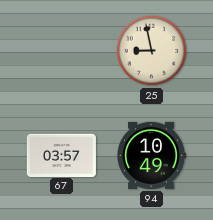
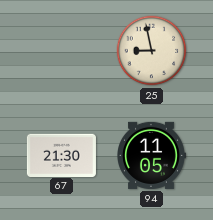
67: 03:57 -> 21:30 (61, 155)
94: 10:49 -> 11:05 (152, 155)
